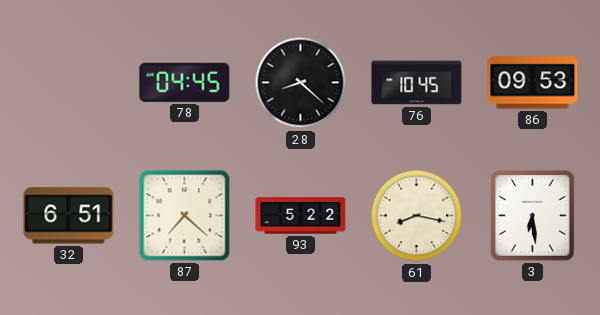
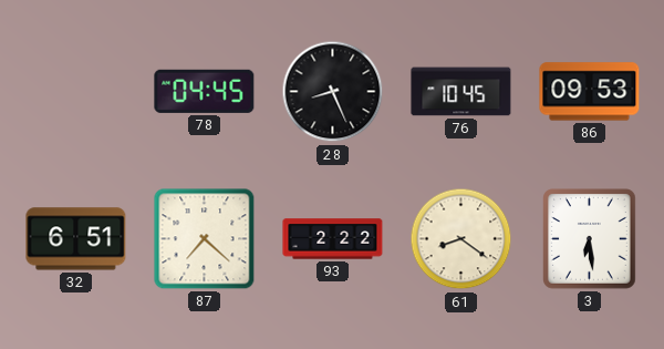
28: 8:22 -> 8:26 (333, 92)
93: 5:22 -> 2:22 (333, 239)
61: 8:17 -> 8:21 (461, 239)
